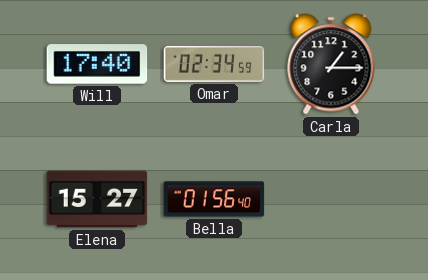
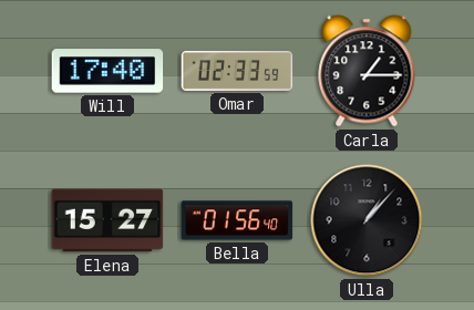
Omar: 02:34 -> 02:33 (237, 71)
Ulla: none -> 1:07 (367, 220)
